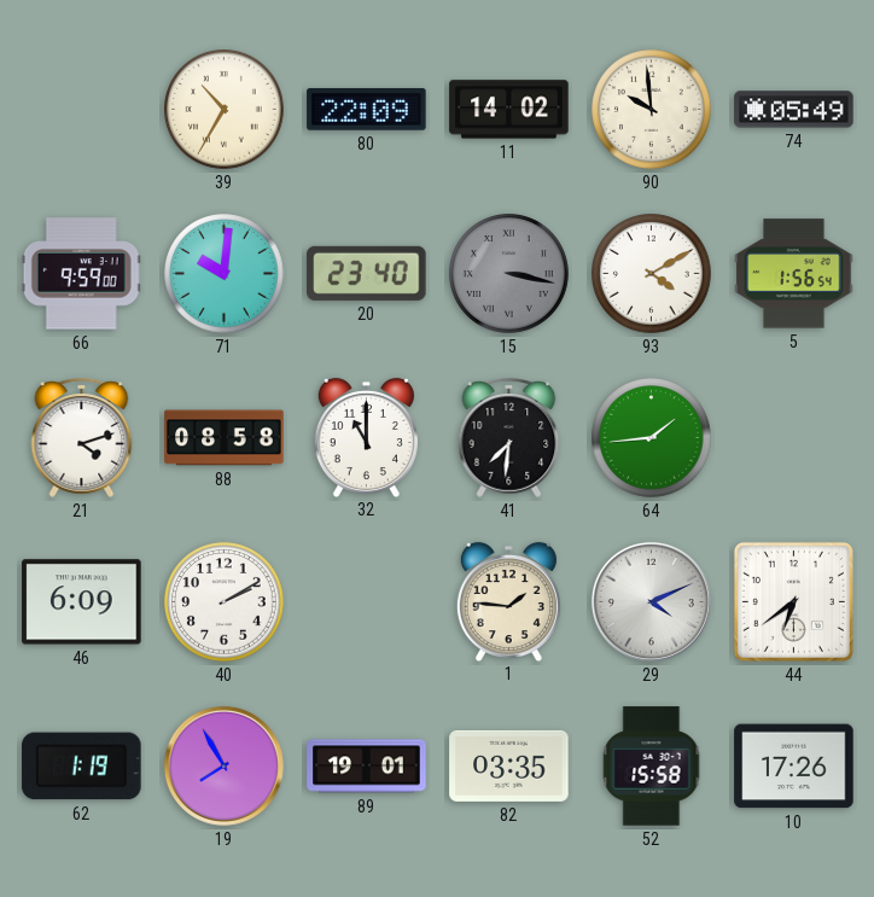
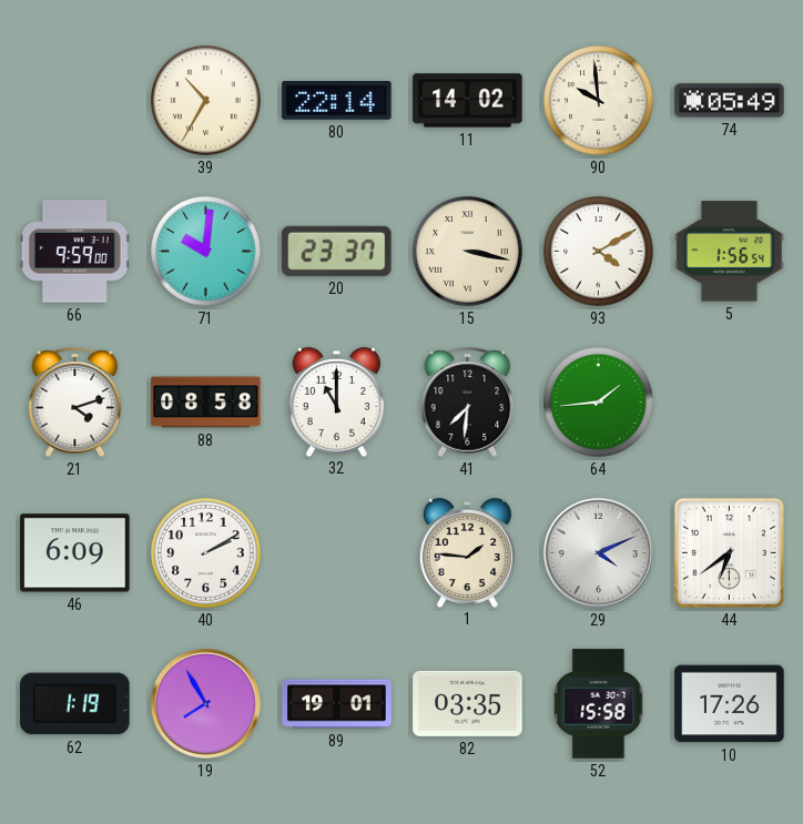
80: 22:09 -> 22:14 (337, 101)
20: 23:40 -> 23:37 (337, 251)
15 dial: grey -> cream (468, 252)
